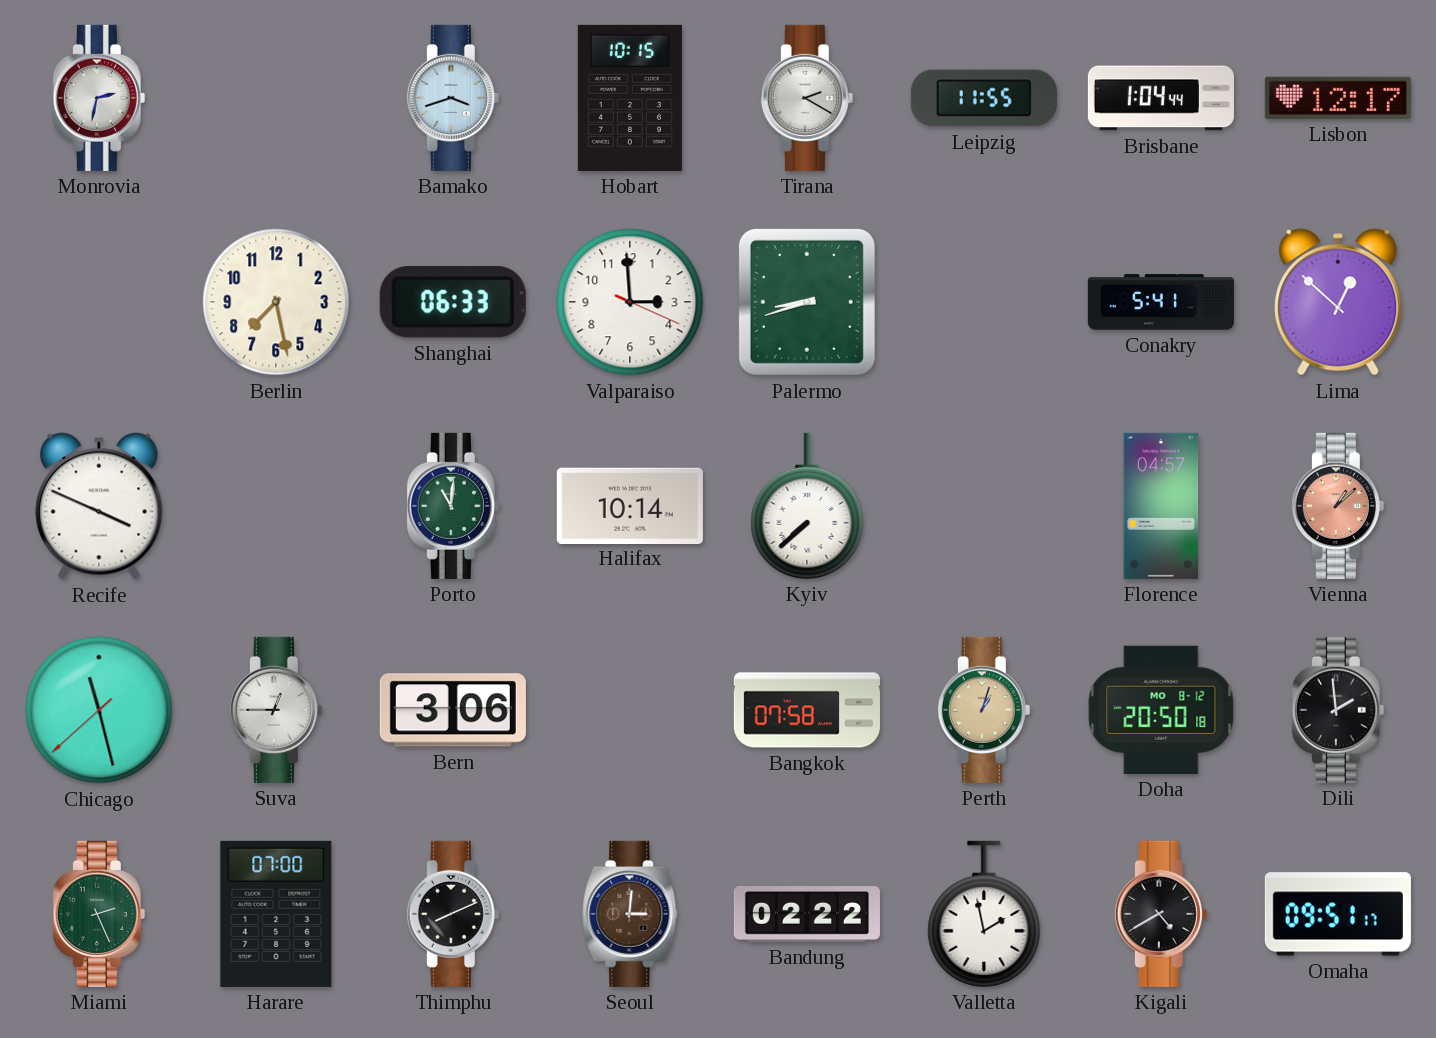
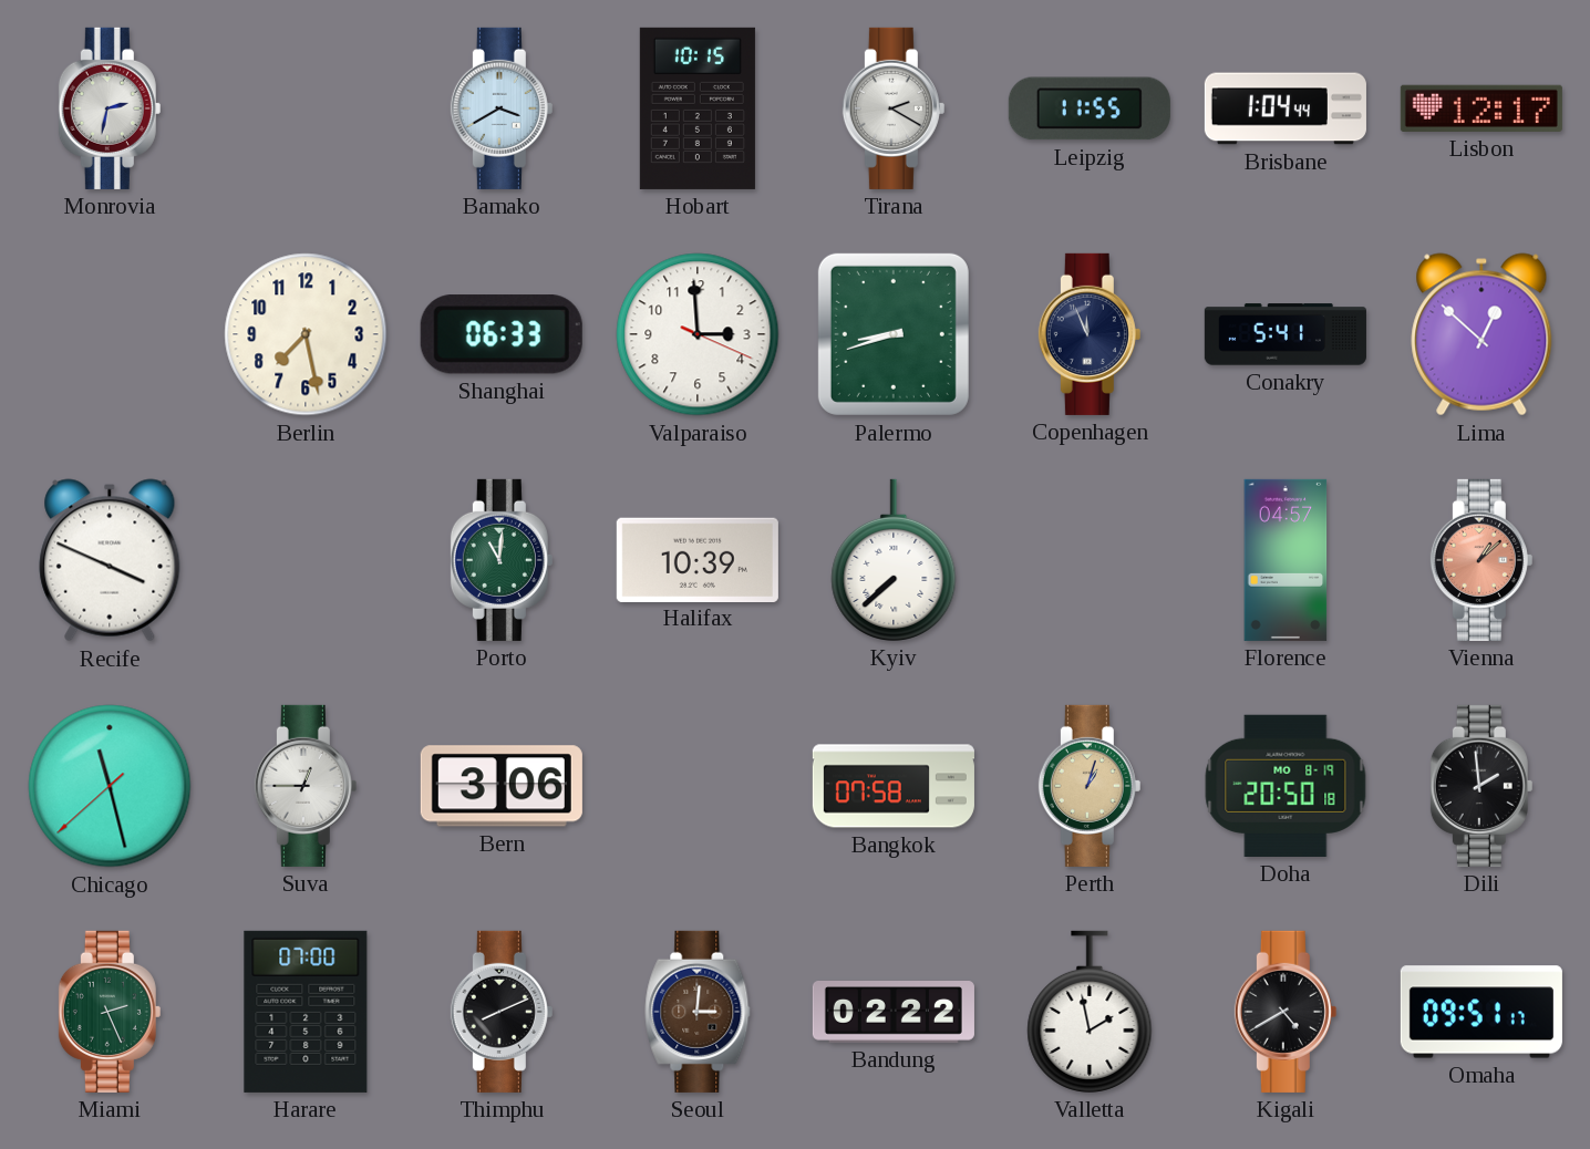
Bamako: 3:42 -> 3:40 (502, 108)
Copenhagen: none -> 11:56 (1090, 334)
Halifax: 10:14 -> 10:39 (698, 559)
Doha date: MO 8-12 -> MO 8-19 (1286, 786)
